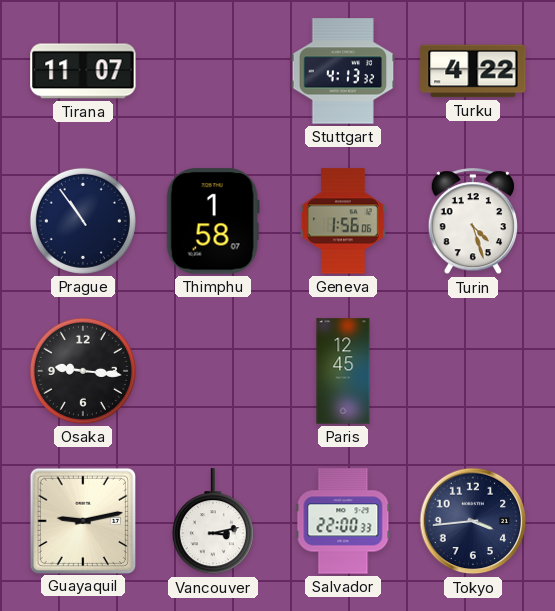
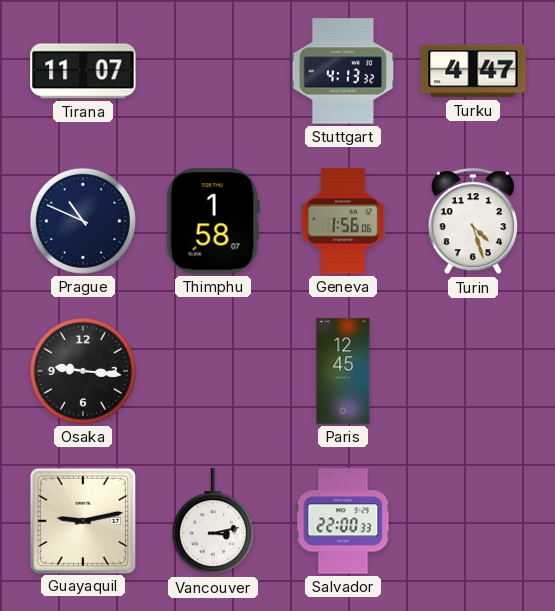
Turku: 4:22 -> 4:47 (473, 71)
Prague: 10:54 -> 10:49 (83, 221)
Tokyo: 3:44 -> none (473, 521)
